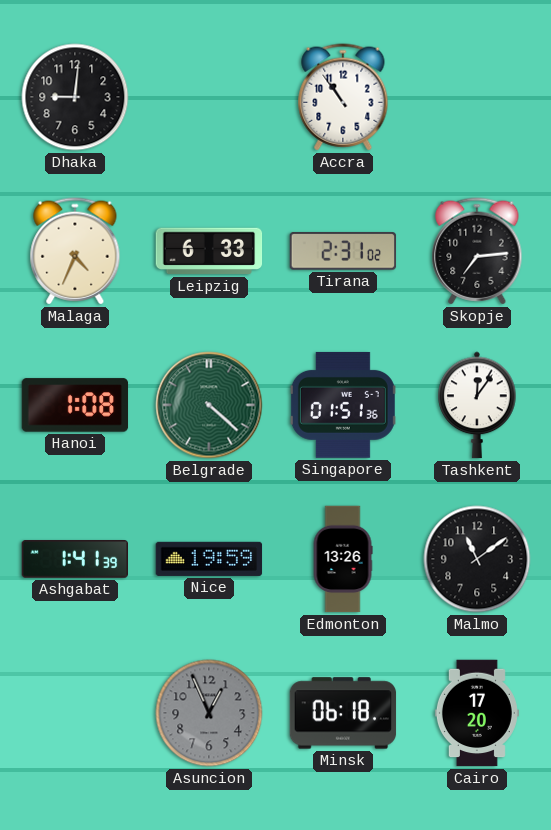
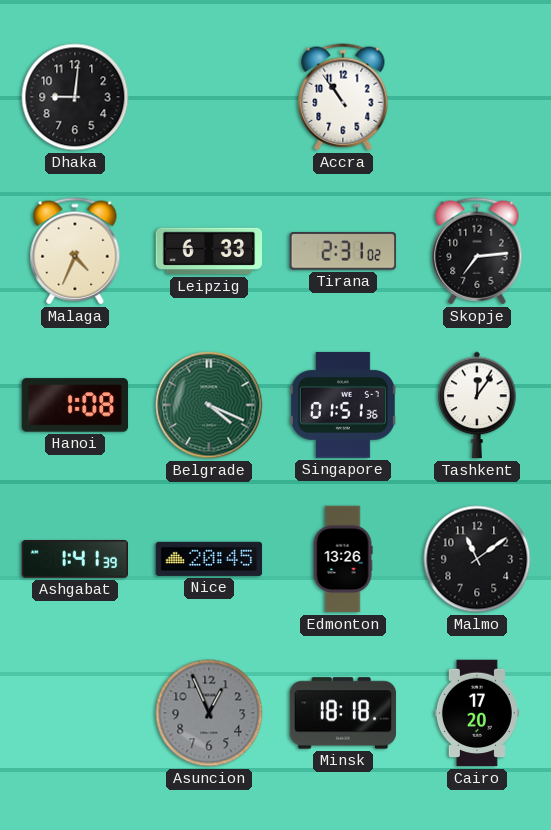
Belgrade: 4:22 -> 4:19 (209, 405)
Nice: 19:59 -> 20:45 (209, 559)
Minsk: 06:18 -> 18:18 (343, 713)
